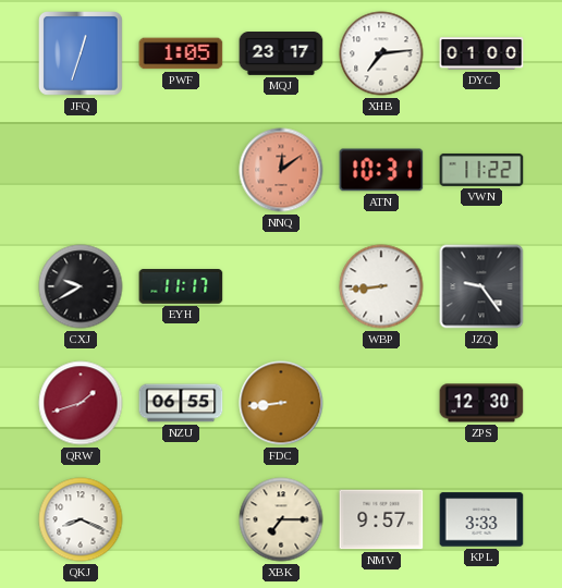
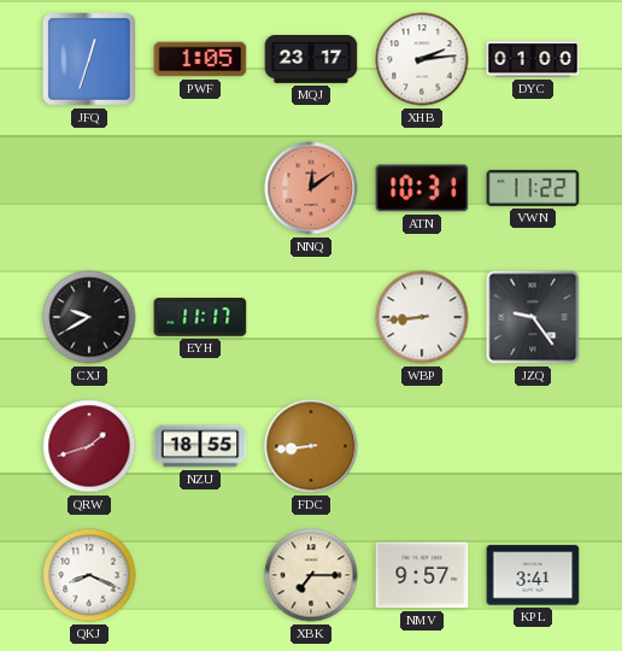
XHB: 7:14 -> 2:14 (422, 59)
NZU: 06:55 -> 18:55 (200, 446)
ZPS: 12:30 -> none (481, 403)
KPL: 3:33 -> 3:41 (533, 575)
